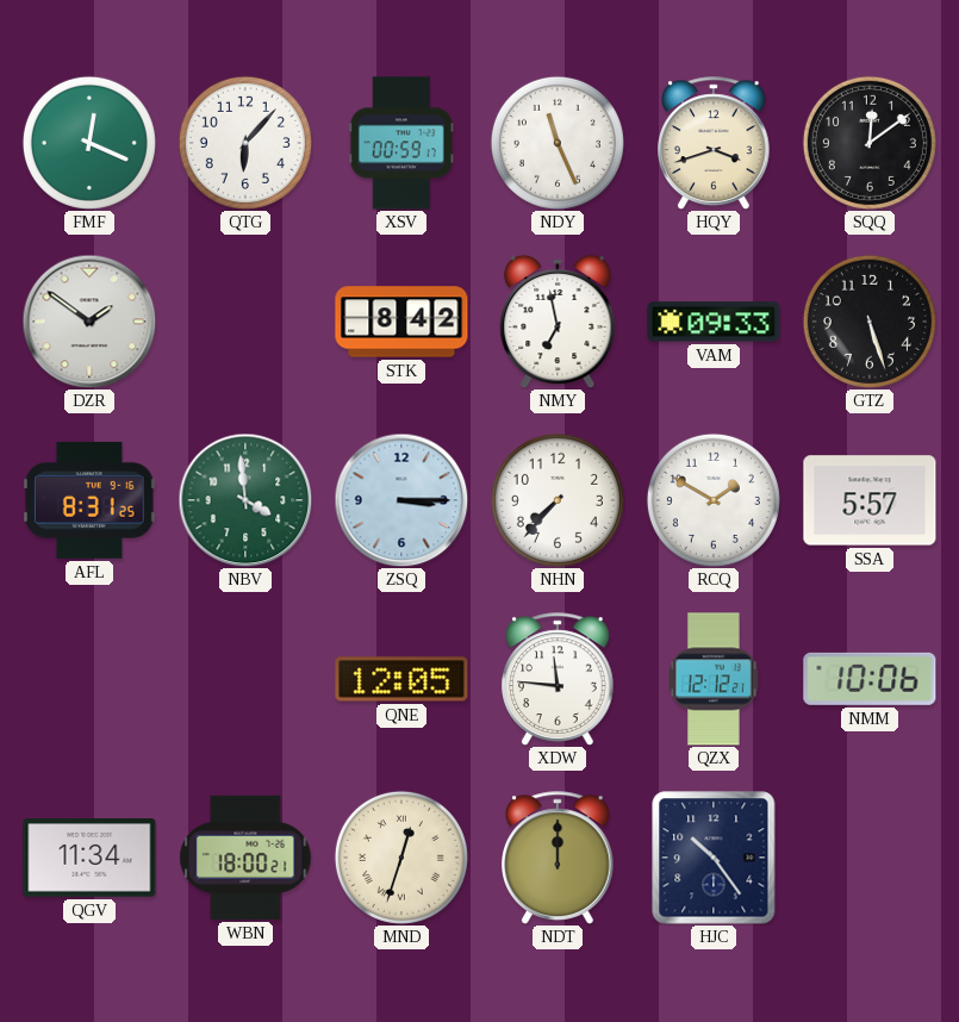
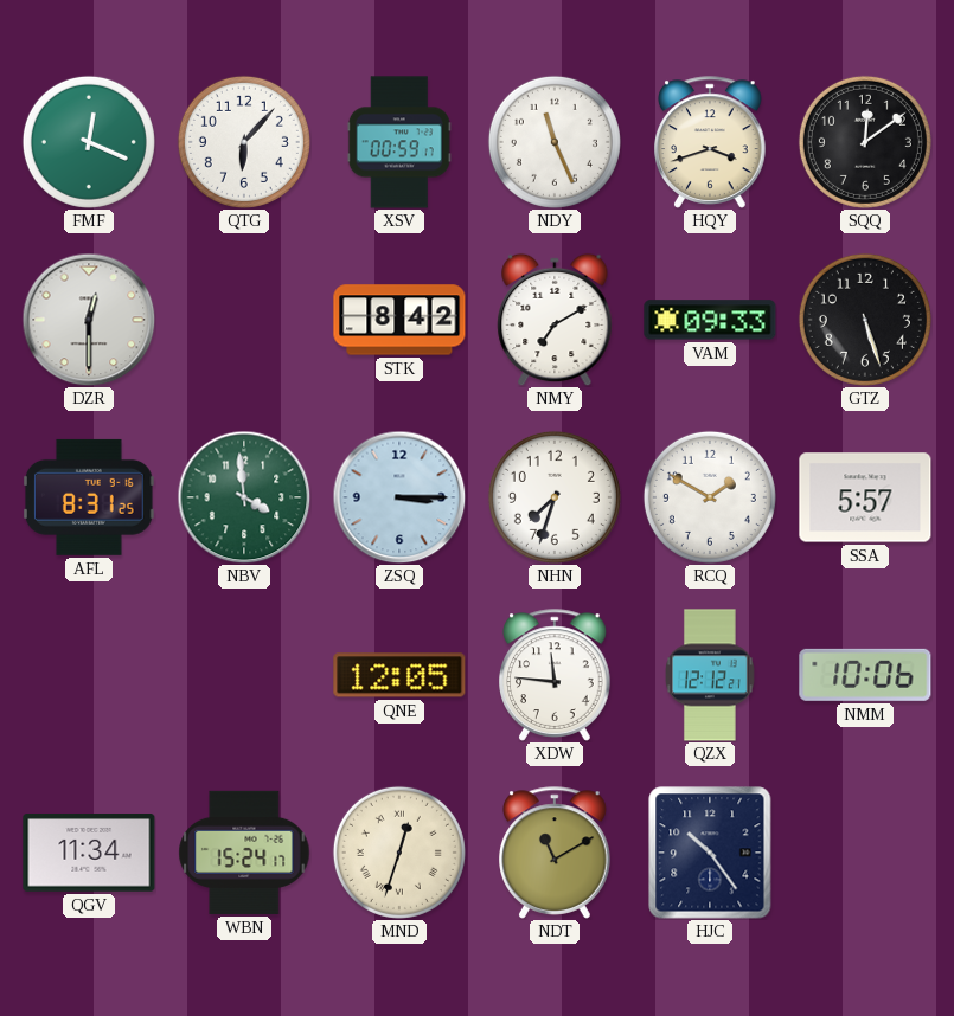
DZR: 1:51 -> 12:30 (89, 320)
NMY: 6:58 -> 7:10 (555, 320)
NHN: 7:37 -> 7:33 (555, 497)
WBN: 18:00 -> 15:24 (244, 853)
NDT: 12:00 -> 11:10 (555, 853)
